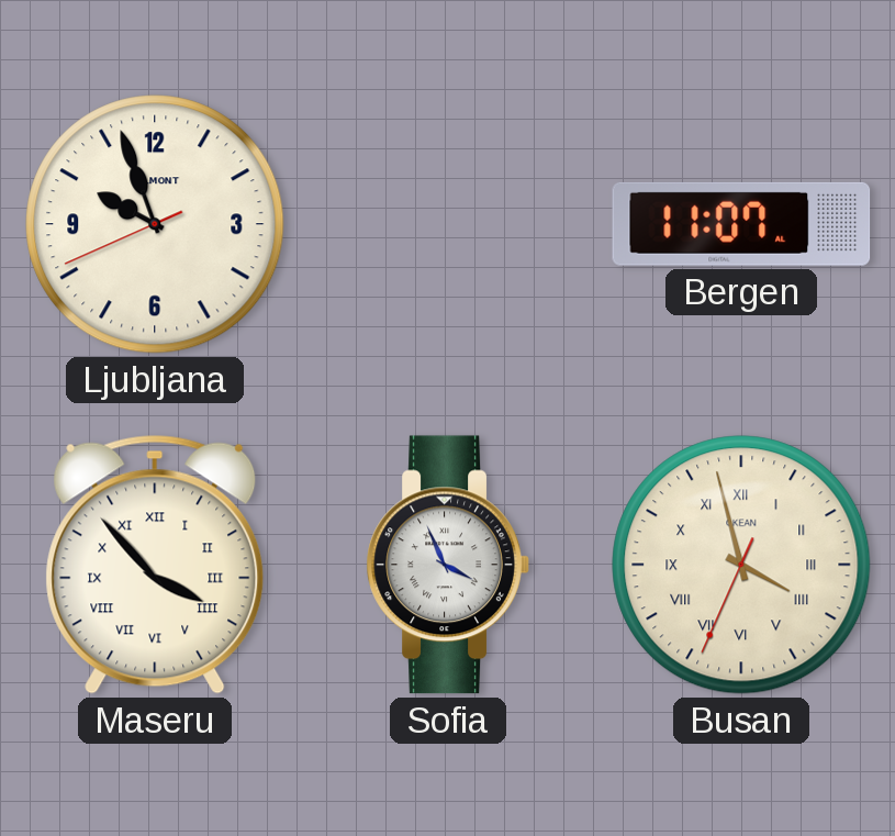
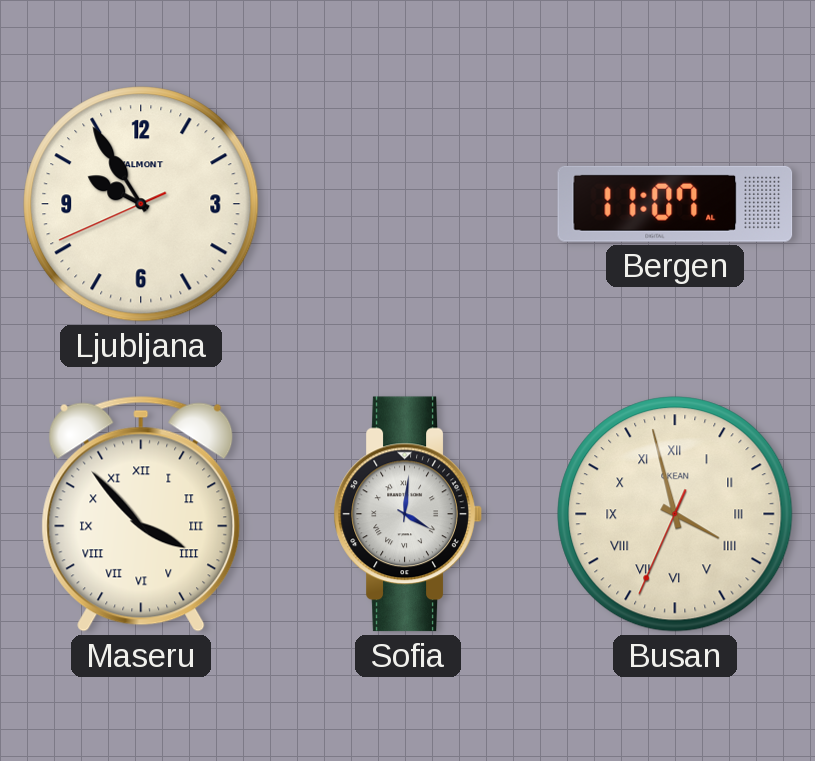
Ljubljana: 9:56 -> 9:54 (141, 204)
Sofia: 3:56 -> 4:01 (408, 514)
